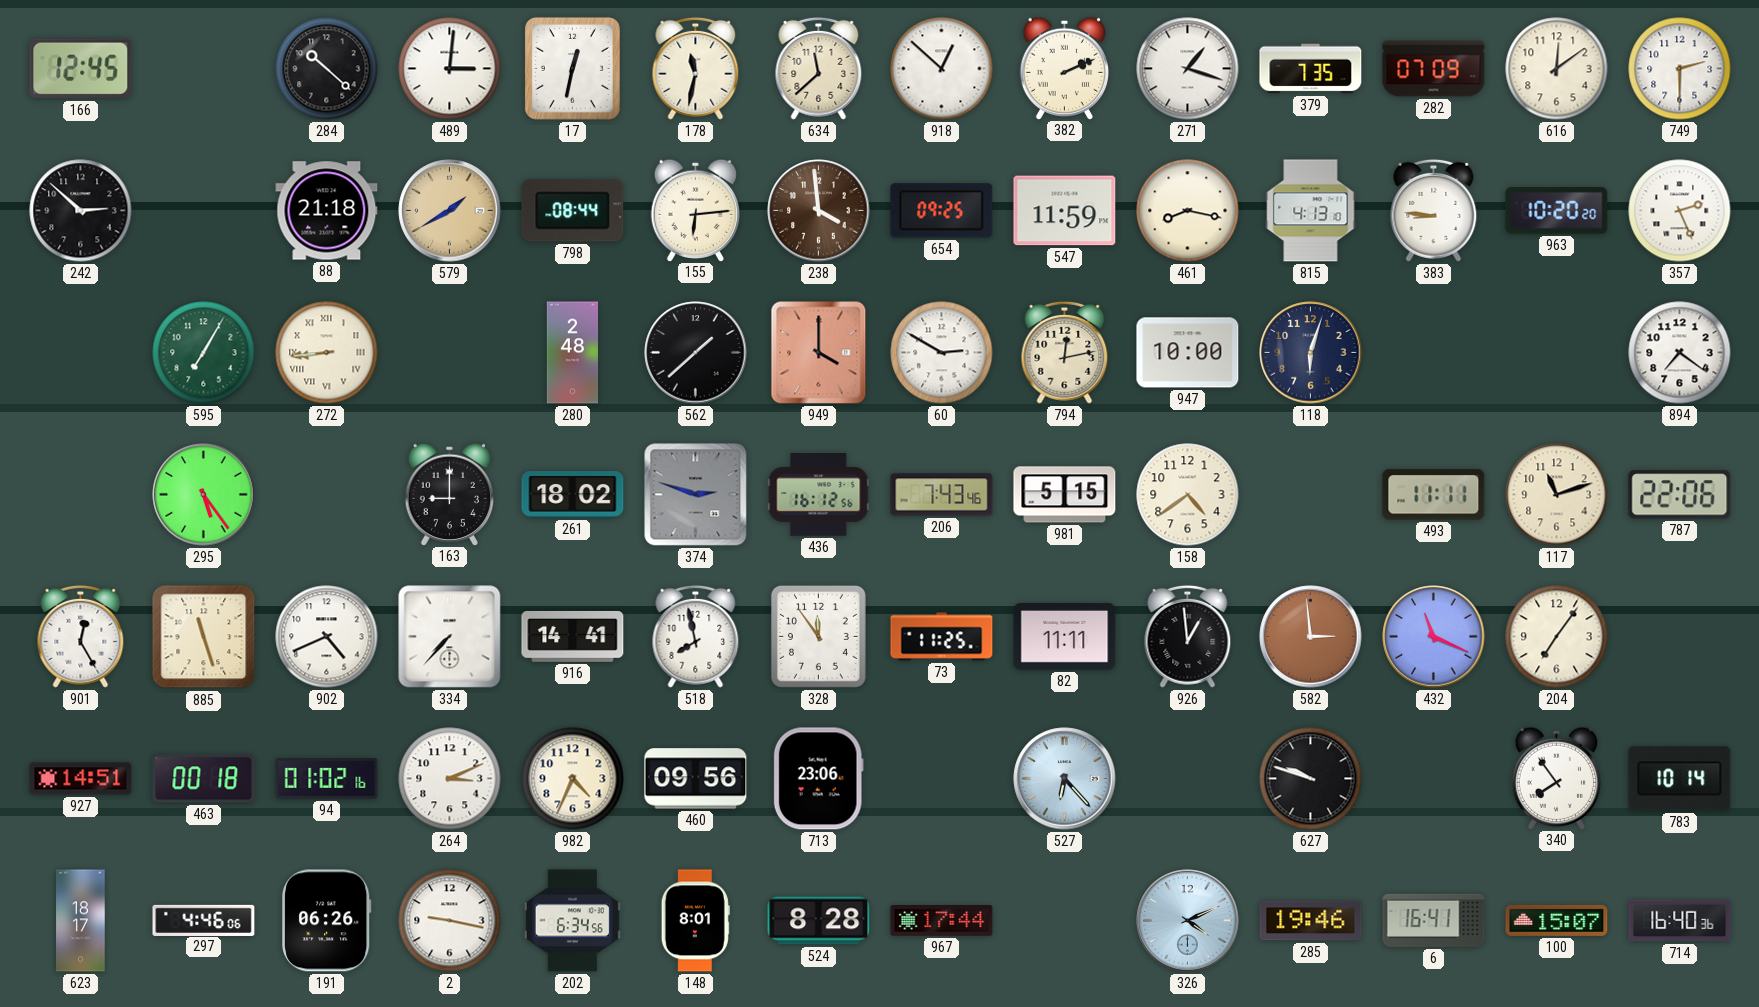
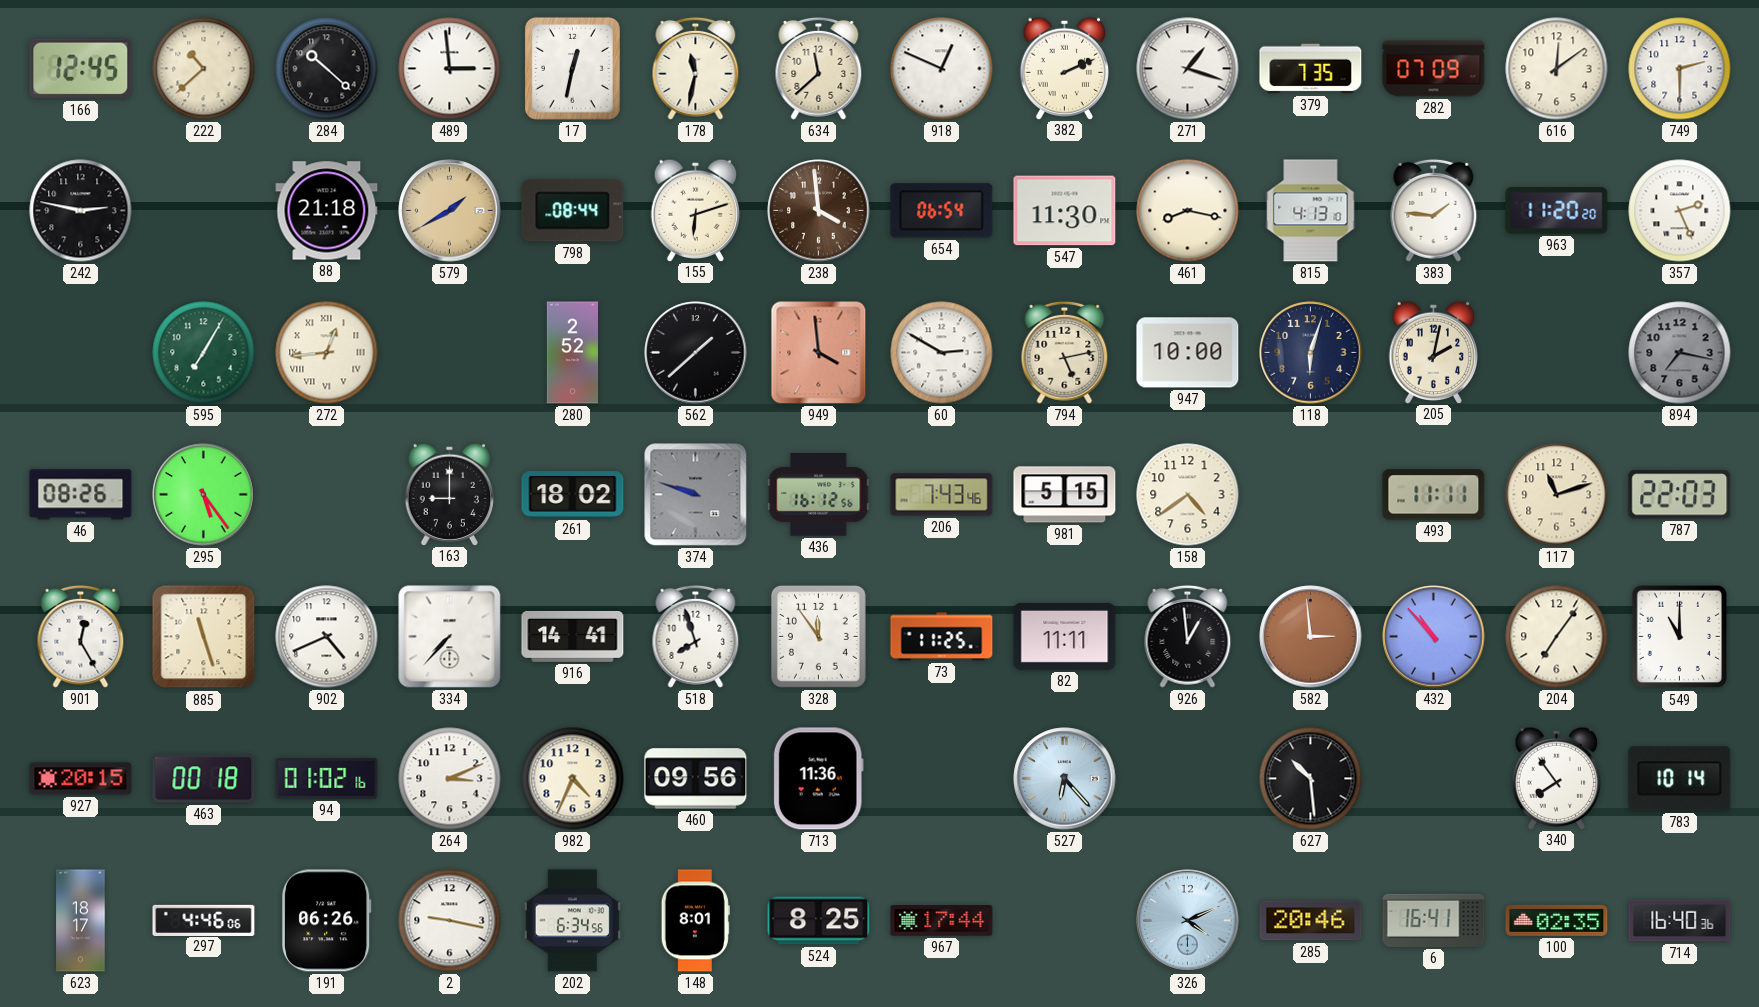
222: none -> 10:38 (204, 69)
489: 3:01 -> 2:59 (450, 69)
918: 12:52 -> 12:49 (942, 69)
242: 2:52 -> 2:47 (81, 211)
155: 6:14 -> 6:12 (696, 210)
654: 09:25 -> 06:54 (942, 211)
547: 11:59 -> 11:30 (1065, 211)
383: 8:46 -> 1:46 (1434, 210)
963: 10:20 -> 11:20 (1557, 211)
272: 8:44 -> 12:44 (327, 353)
280: 2:48 -> 2:52 (573, 353)
949: 4:00 -> 3:59 (819, 353)
794: 12:13 -> 5:13 (1065, 352)
205: none -> 2:02 (1434, 352)
894: 7:21 -> 7:17 (1680, 353)
894 dial: white -> grey (1680, 353)
46: none -> 08:26 (81, 495)
374: 2:48 -> 9:48 (696, 495)
787: 22:06 -> 22:03 (1680, 495)
518: 7:58 -> 7:57 (696, 636)
432: 11:19 -> 10:53 (1434, 637)
549: none -> 11:00 (1680, 637)
927: 14:51 -> 20:15 (81, 779)
713: 23:06 -> 11:36 (818, 779)
627: 9:48 -> 10:29 (1311, 779)
524: 8:28 -> 8:25 (819, 921)
285: 19:46 -> 20:46 (1311, 921)
100: 15:07 -> 02:35 (1557, 920)
